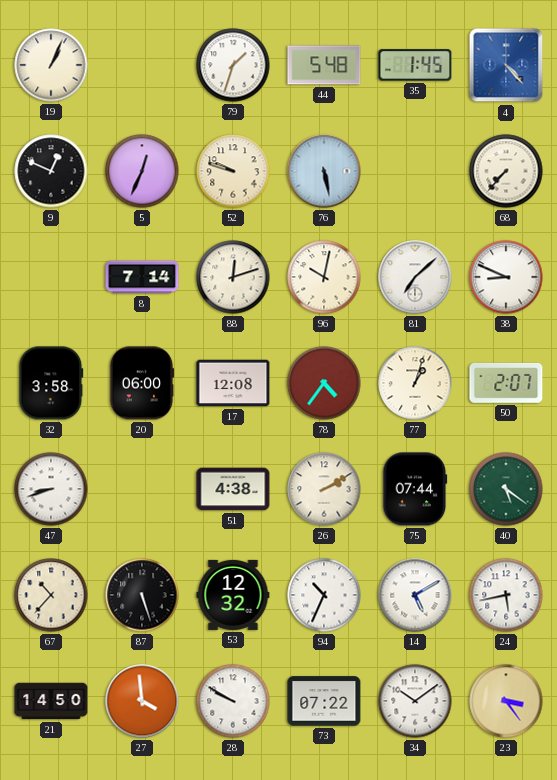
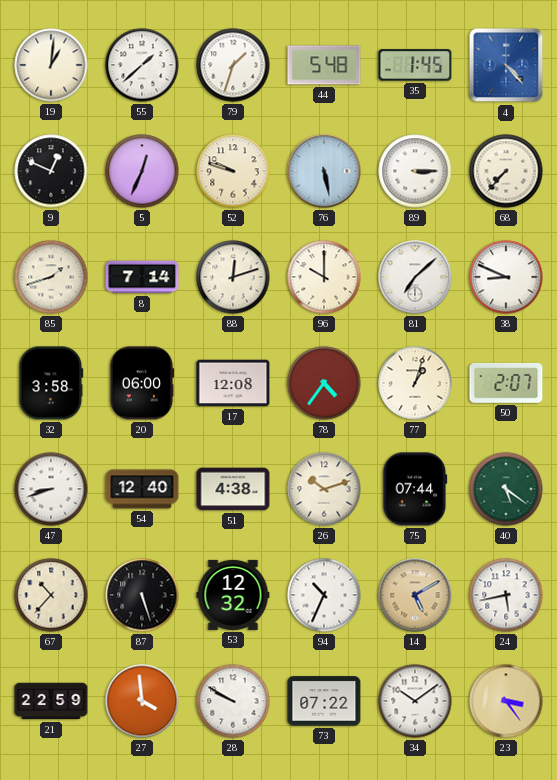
19: 1:04 -> 1:01 (51, 65)
55: none -> 1:38 (142, 65)
89: none -> 3:15 (415, 171)
85: none -> 1:42 (51, 277)
96: 10:02 -> 10:00 (324, 277)
54: none -> 12:40 (142, 489)
26: 2:10 -> 10:12 (324, 489)
14 dial: white -> champagne (415, 595)
21: 14:50 -> 22:59 (51, 701)
